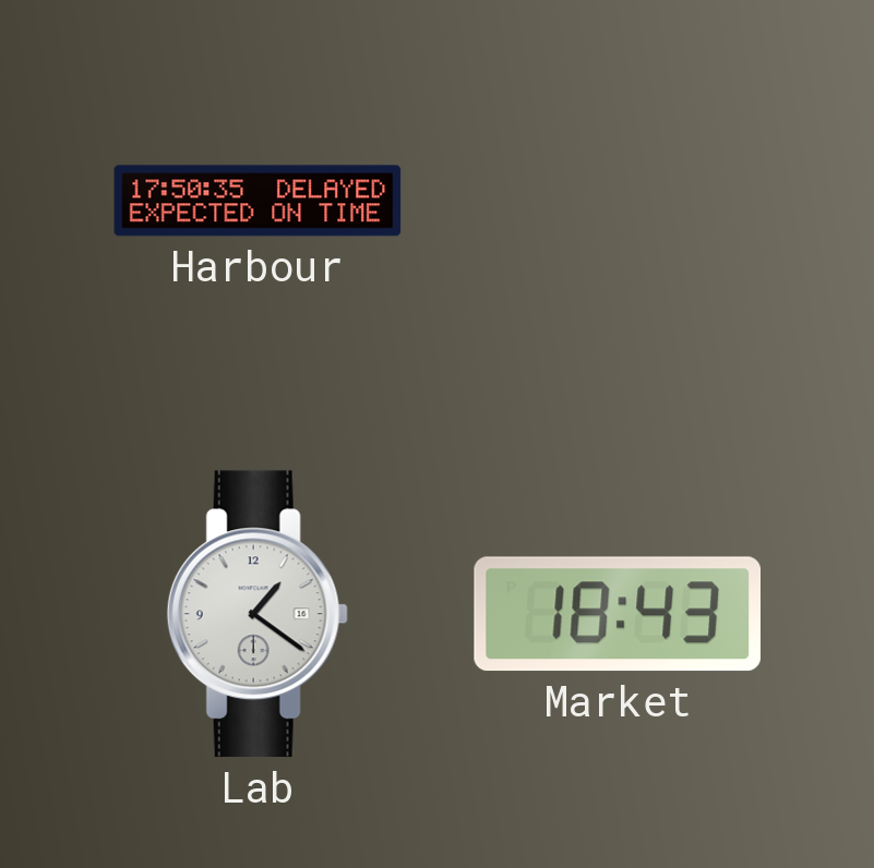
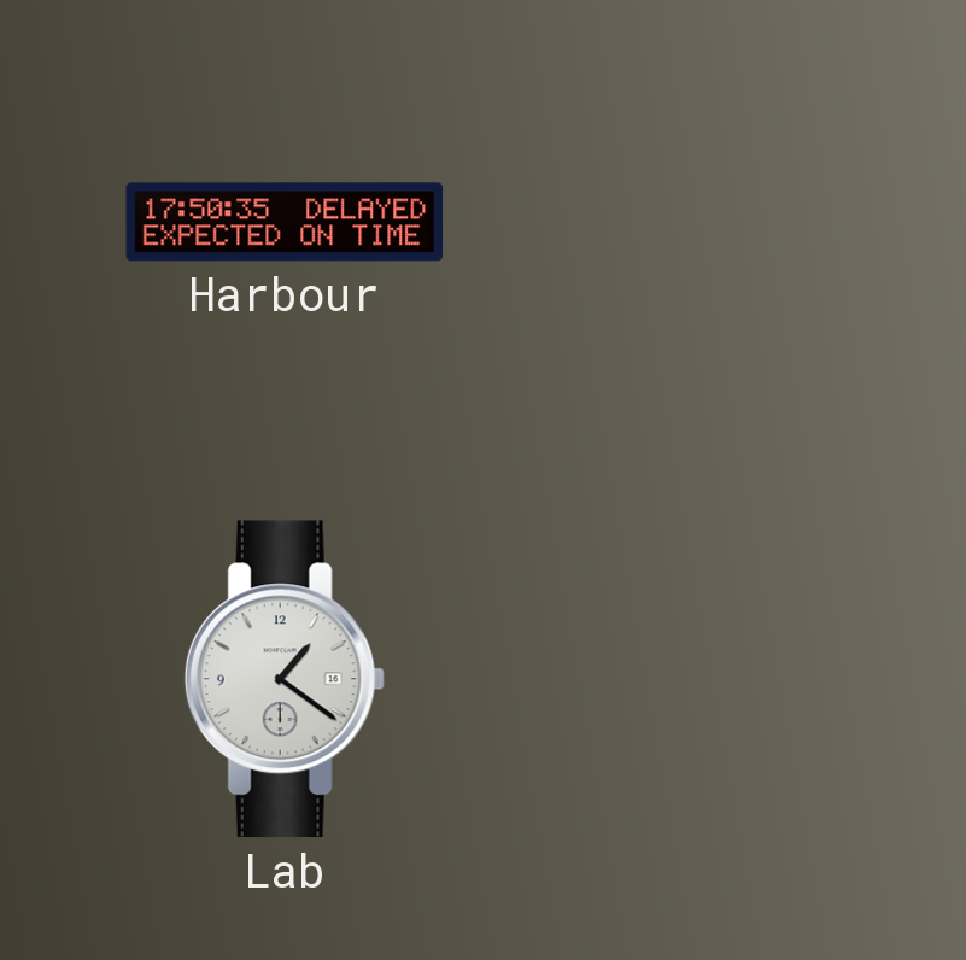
Market: 18:43 -> none (616, 614)
